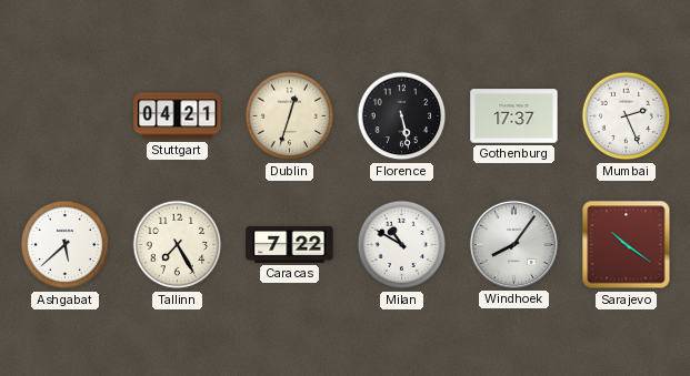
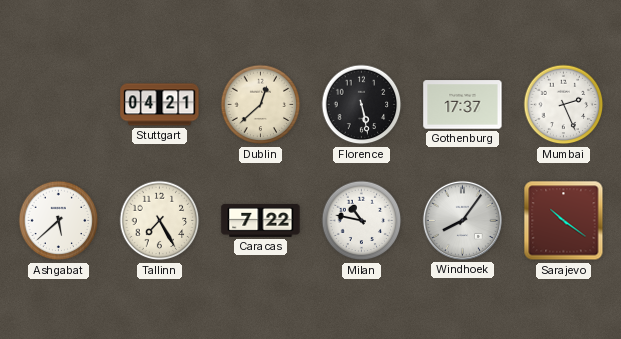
Dublin: 12:33 -> 12:38 (261, 105)
Milan: 10:50 -> 10:47 (362, 221)
